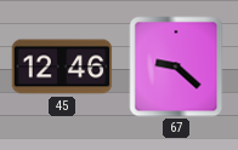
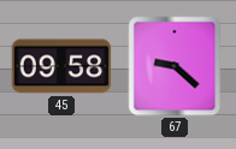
45: 12:46 -> 09:58 (61, 66)
